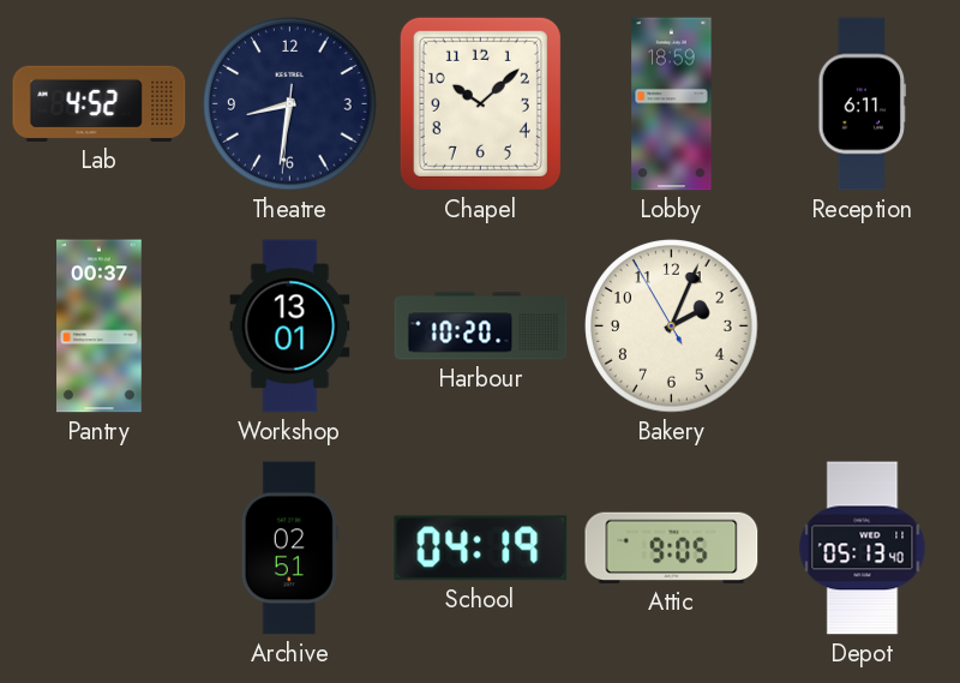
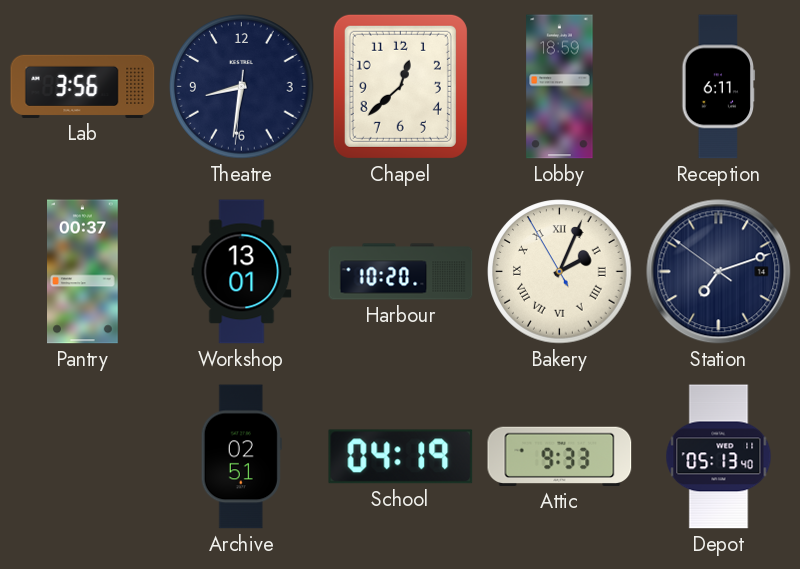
Lab: 4:52 -> 3:56 (83, 86)
Chapel: 10:08 -> 12:38 (400, 86)
Bakery numerals: Arabic -> Roman (560, 272)
Station: none -> 7:11 (719, 272)
Attic: 9:05 -> 9:33 (560, 456)
